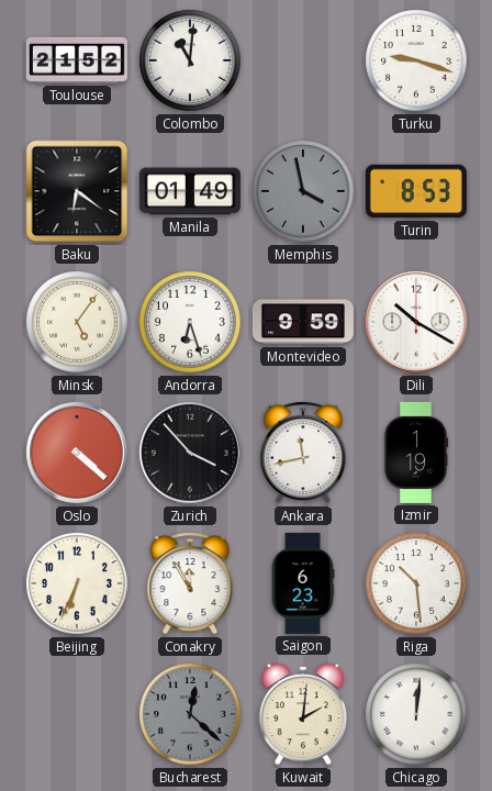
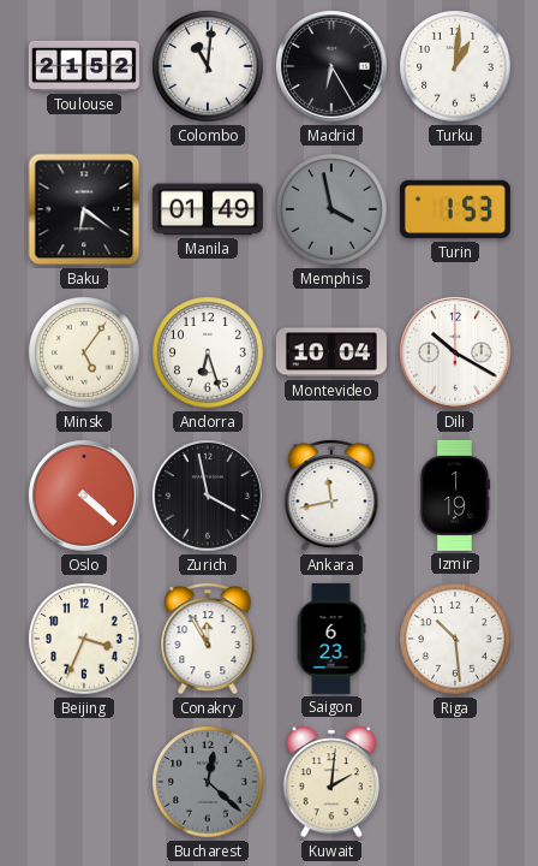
Madrid: none -> 6:25 (333, 67)
Turku: 9:18 -> 1:01 (455, 66)
Turin: 8:53 -> 1:53 (455, 209)
Montevideo: 9:59 -> 10:04 (331, 352)
Zurich: 3:53 -> 3:58 (209, 497)
Beijing: 6:34 -> 3:34 (84, 639)
Chicago: 12:01 -> none (416, 714)
